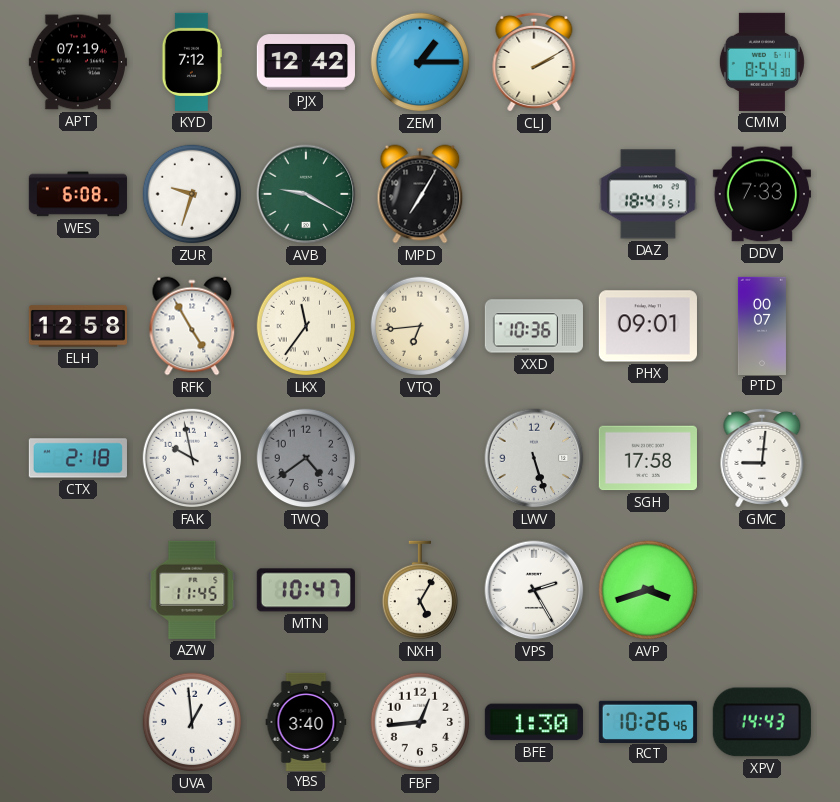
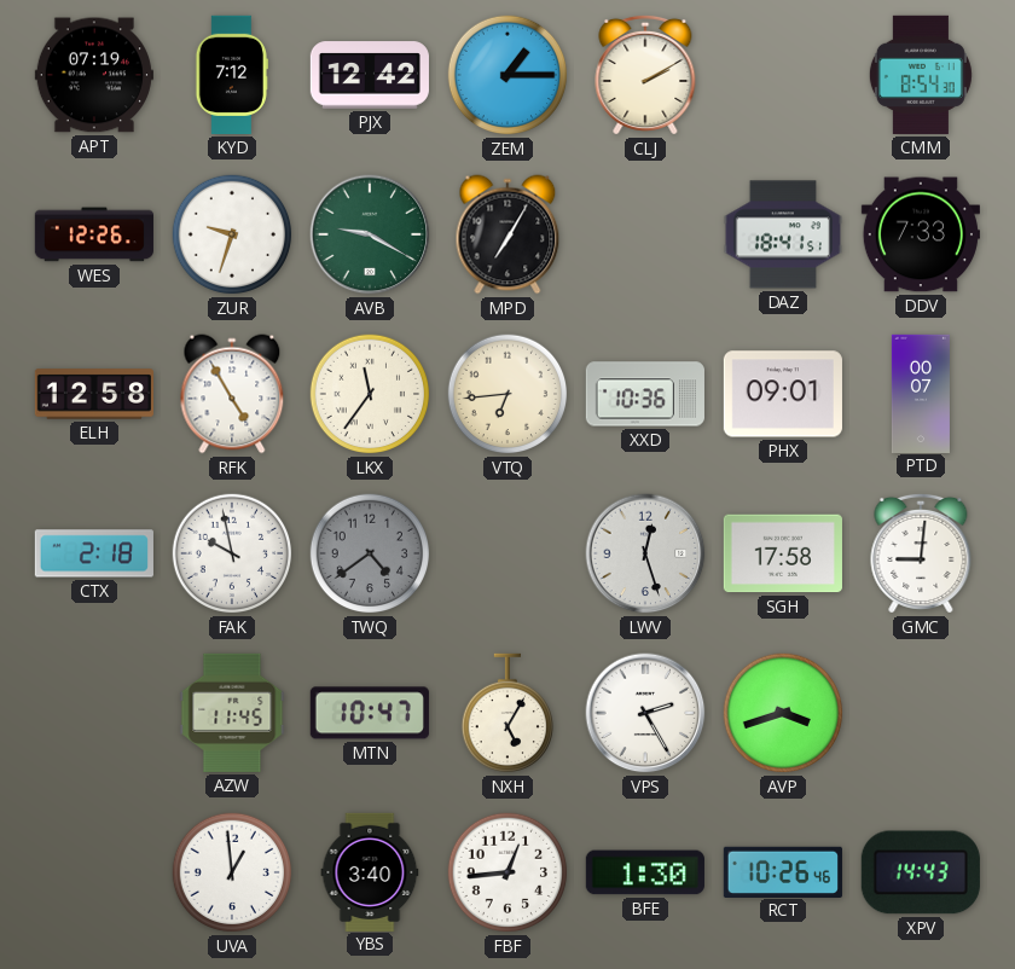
WES: 6:08 -> 12:26 (94, 234)
LWV: 5:27 -> 12:27 (645, 553)
